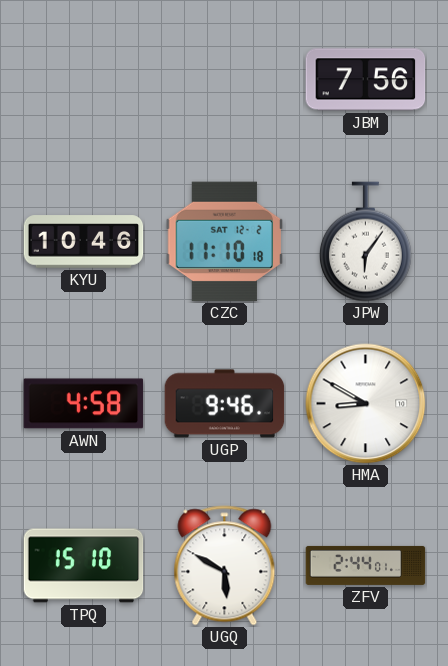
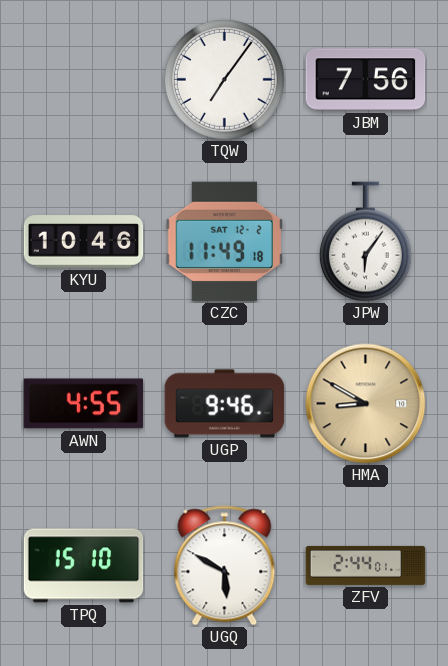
TQW: none -> 7:06 (224, 79)
CZC: 11:10 -> 11:49 (225, 242)
AWN: 4:58 -> 4:55 (84, 404)
HMA dial: white -> champagne (366, 404)
